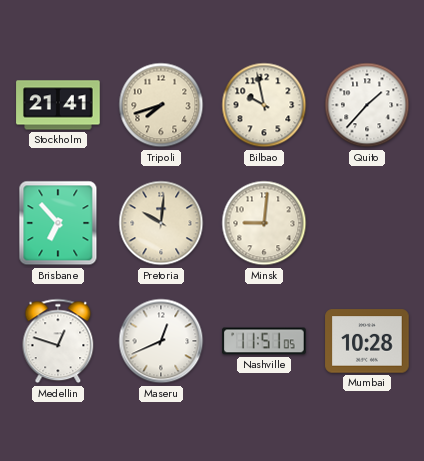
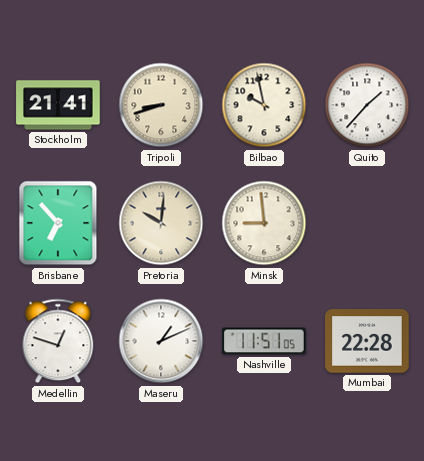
Tripoli: 7:42 -> 8:42 (161, 105)
Minsk: 9:01 -> 8:59 (264, 223)
Maseru: 12:41 -> 1:11 (161, 341)
Mumbai: 10:28 -> 22:28 (367, 341)
